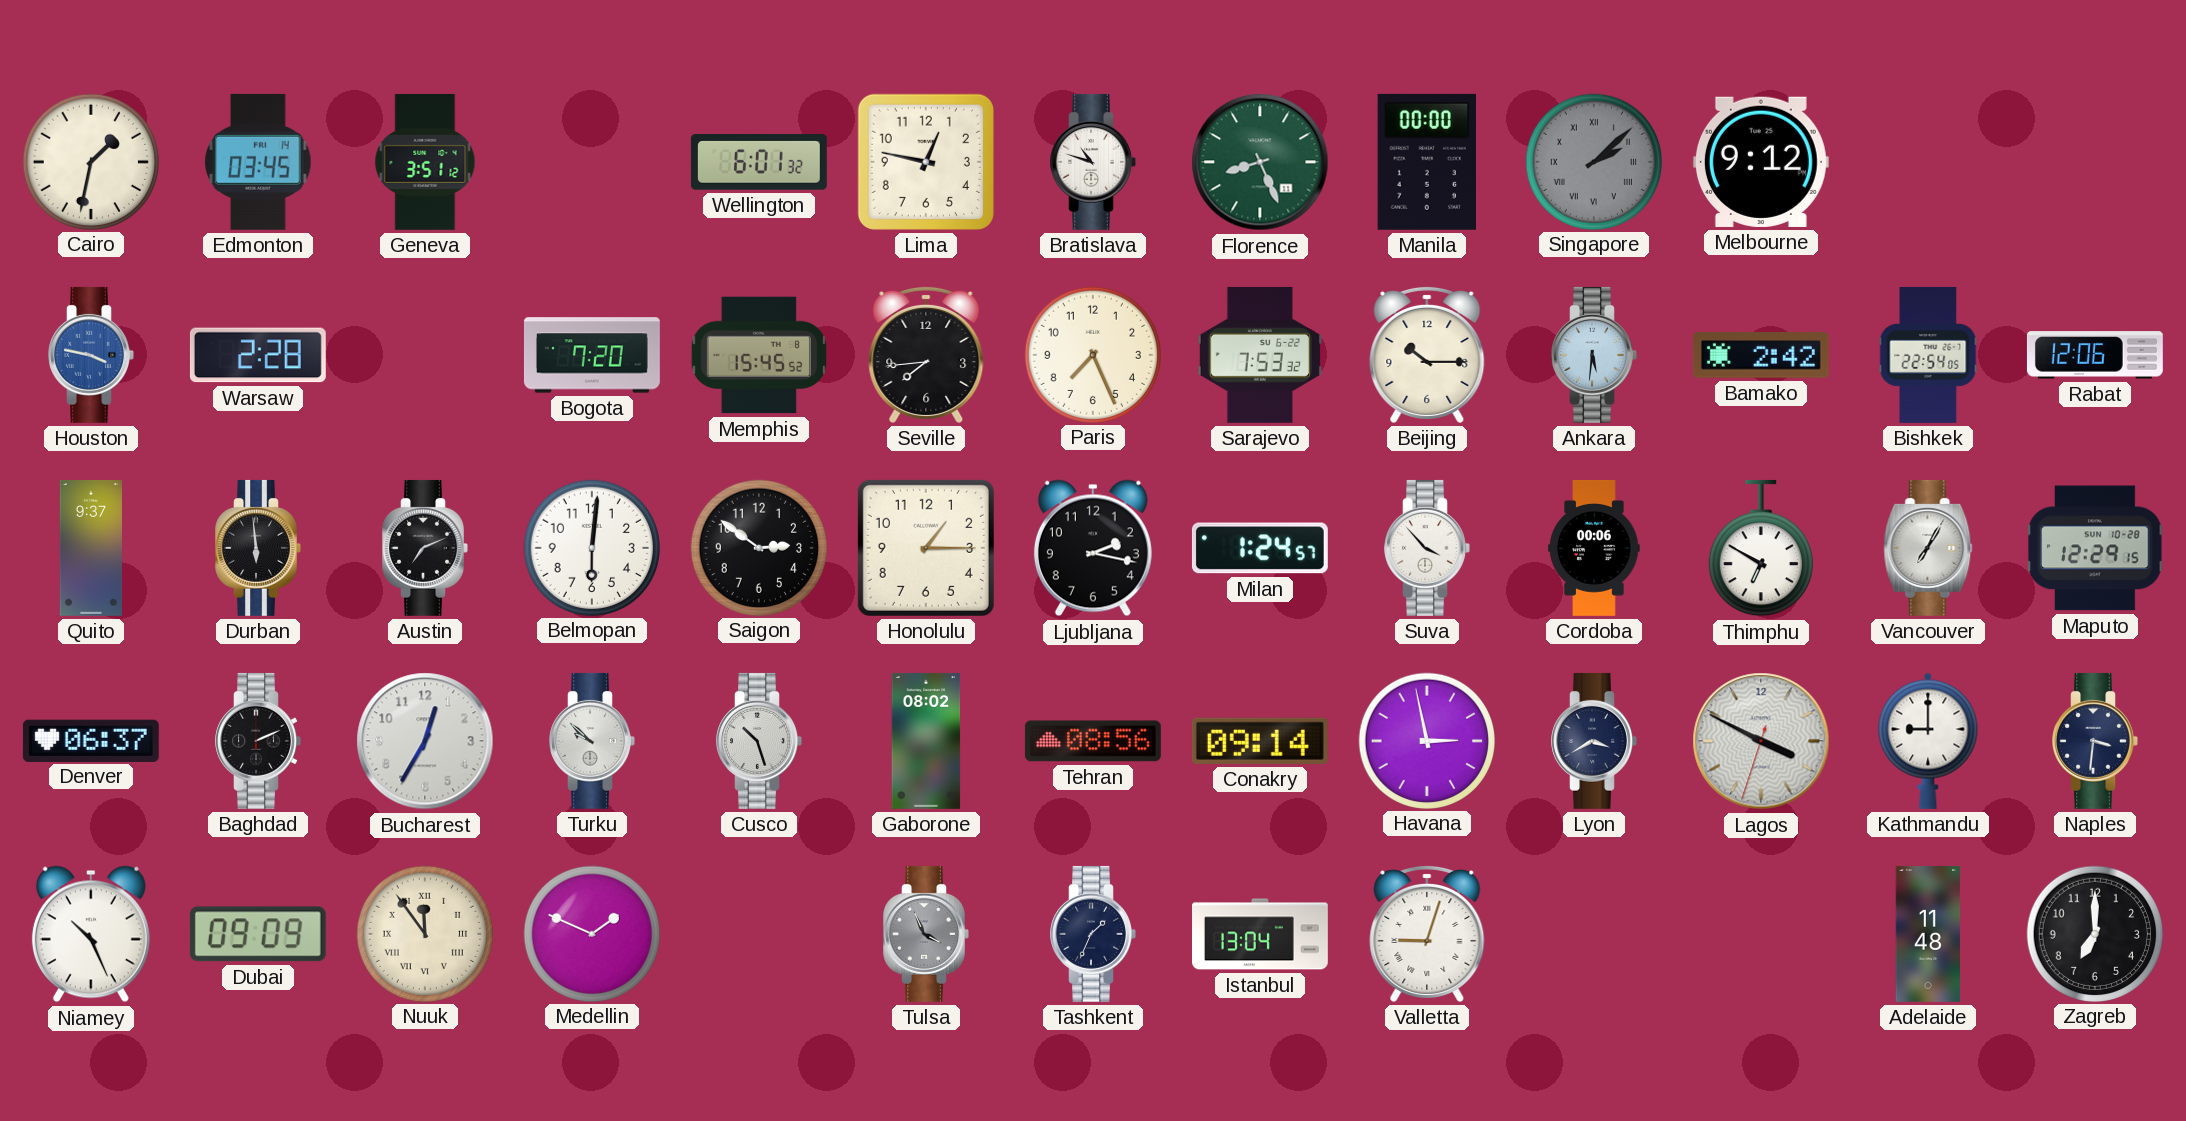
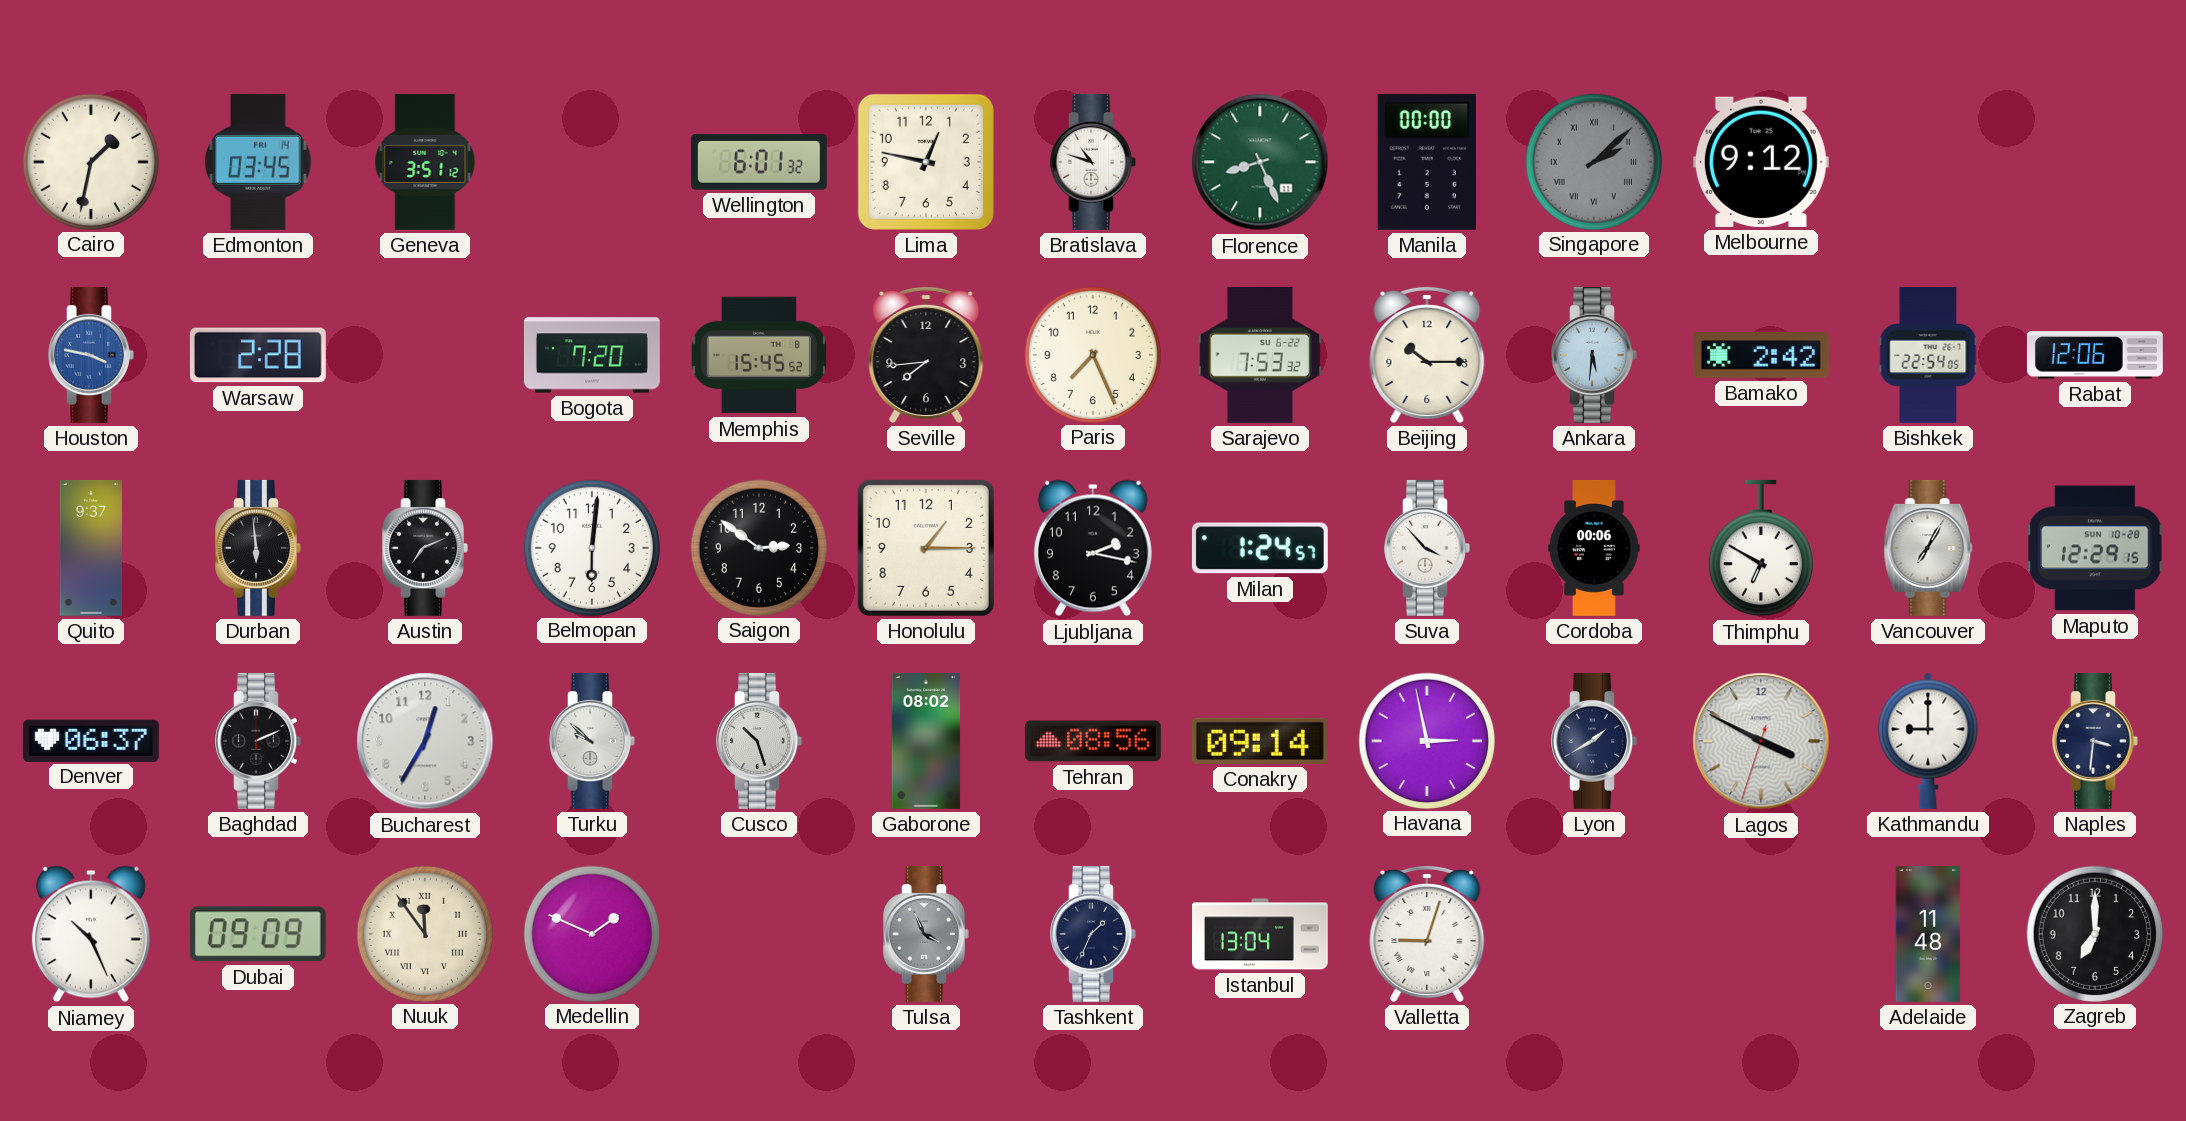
Lyon: 3:40 -> 1:40 (1594, 741)
